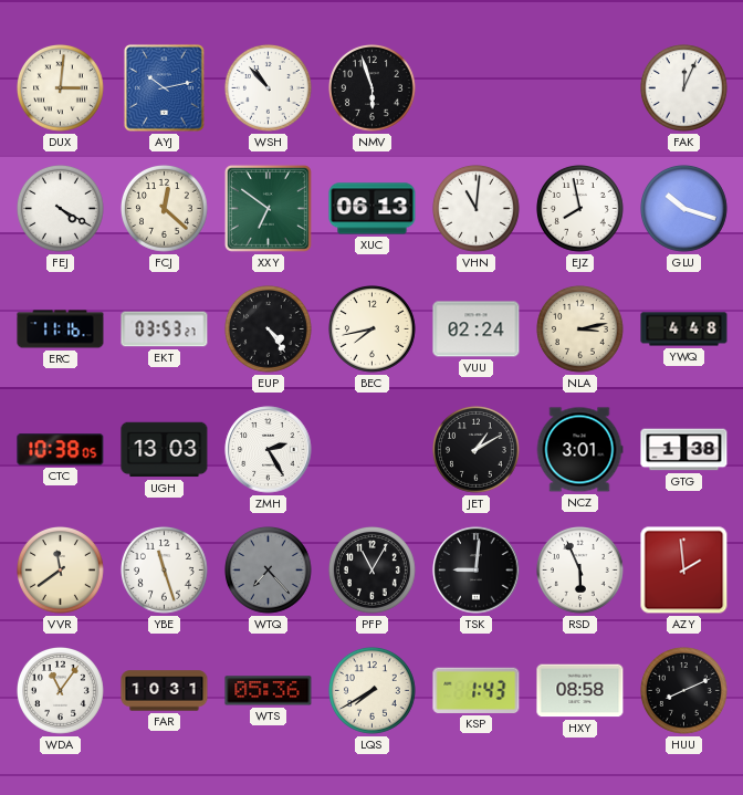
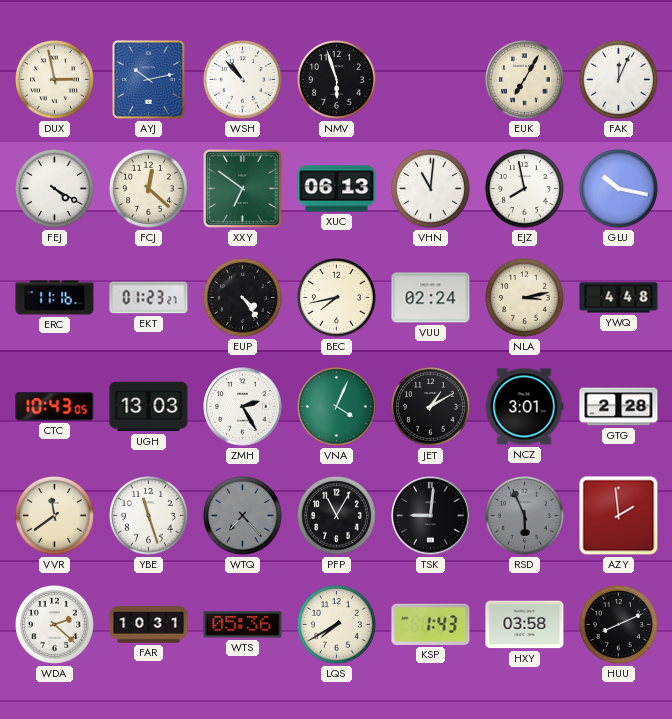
DUX: 3:01 -> 2:58 (55, 80)
EUK: none -> 7:05 (525, 80)
GLU: 10:18 -> 10:17 (619, 189)
EKT: 03:53 -> 01:23 (149, 298)
CTC: 10:38 -> 10:43 (55, 407)
VNA: none -> 4:04 (337, 407)
GTG: 1:38 -> 2:28 (619, 407)
RSD dial: white -> grey (525, 516)
WDA: 11:06 -> 2:22 (55, 625)
HXY: 08:58 -> 03:58 (525, 625)
